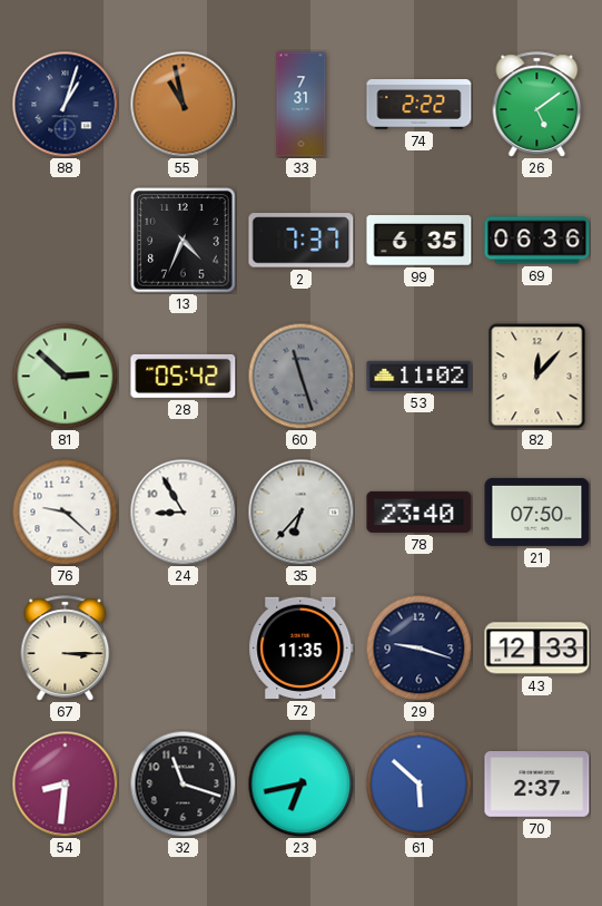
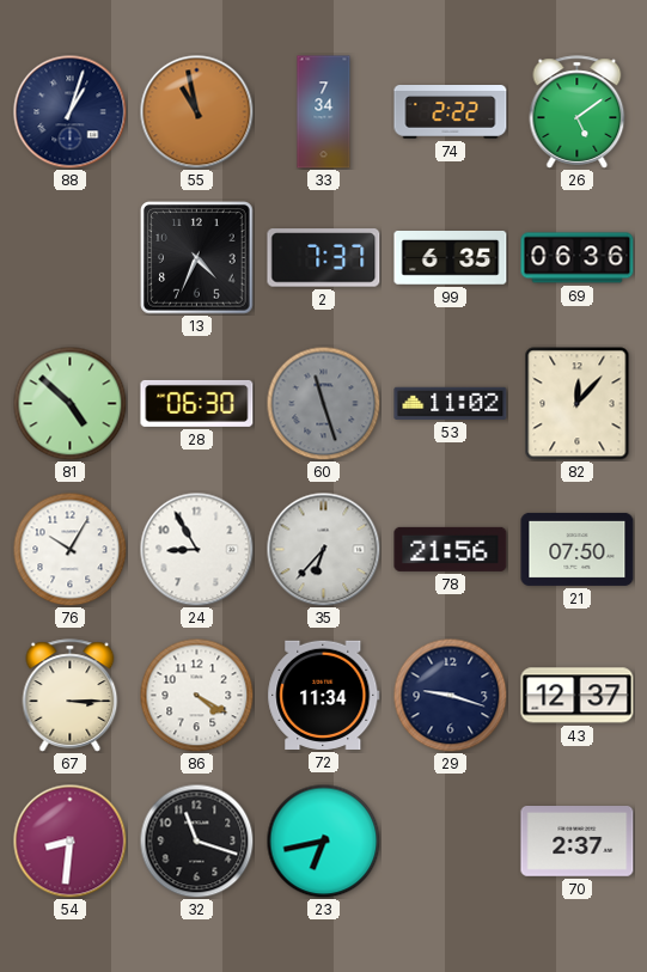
33: 7:31 -> 7:34 (324, 112)
81: 2:52 -> 4:52 (69, 403)
28: 05:42 -> 06:30 (197, 403)
76: 9:22 -> 10:05 (69, 549)
78: 23:40 -> 21:56 (451, 549)
86: none -> 4:20 (196, 695)
72: 11:35 -> 11:34 (324, 695)
43: 12:33 -> 12:37 (578, 696)
61: 5:52 -> none (418, 783)
